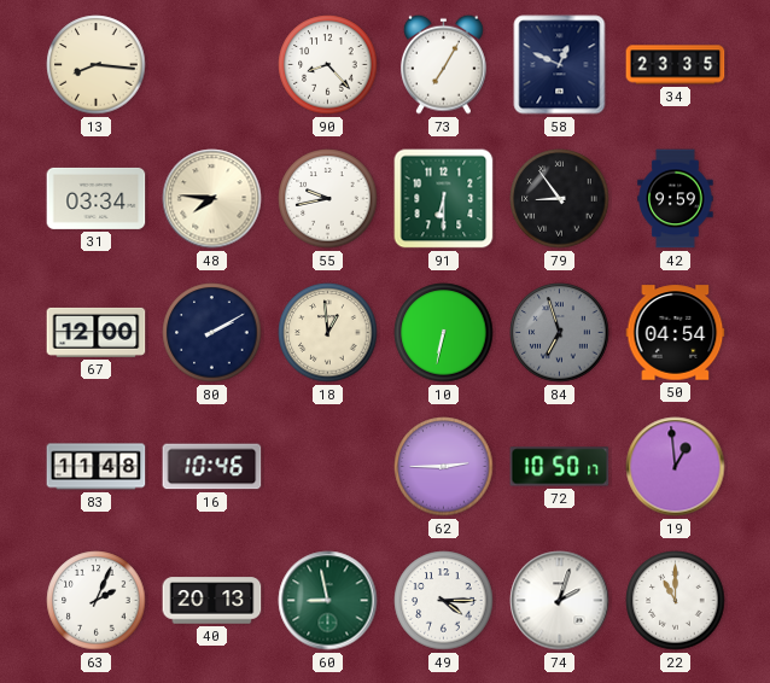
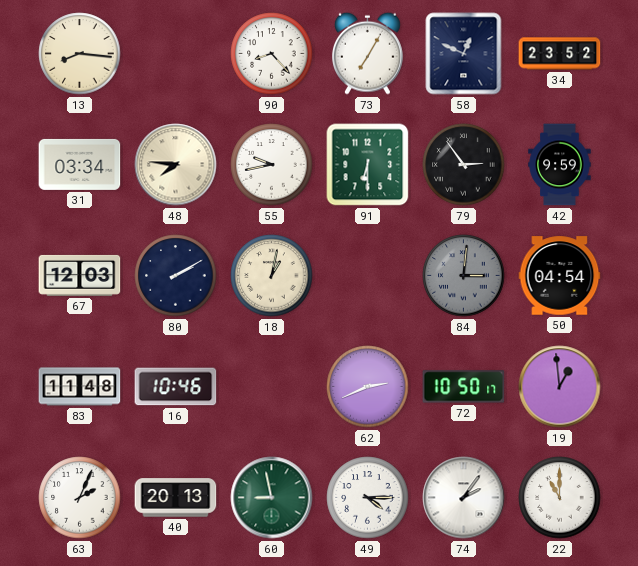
34: 23:35 -> 23:52 (560, 54)
79: 8:54 -> 2:54 (464, 165)
67: 12:00 -> 12:03 (80, 275)
18: 12:59 -> 1:02 (272, 276)
10: 6:32 -> none (444, 333)
84: 6:57 -> 3:01 (464, 276)
62: 2:45 -> 2:41 (368, 387)
74: 2:03 -> 2:06 (464, 498)
